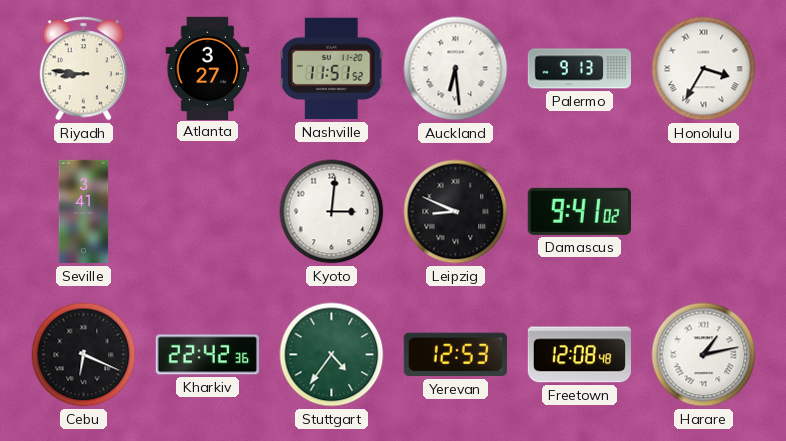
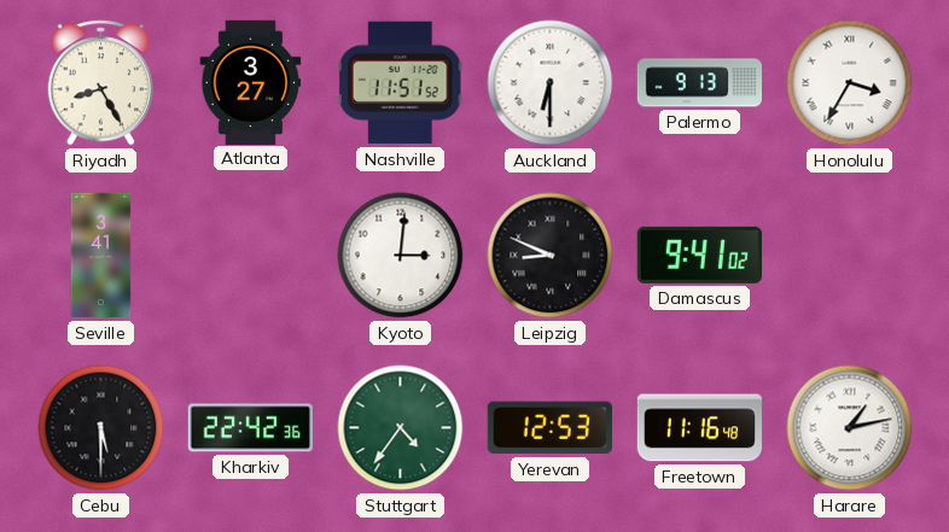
Riyadh: 8:46 -> 8:25 (101, 83)
Auckland: 6:29 -> 6:30 (551, 83)
Cebu: 6:19 -> 5:30 (101, 428)
Freetown: 12:08 -> 11:16 (699, 428)
